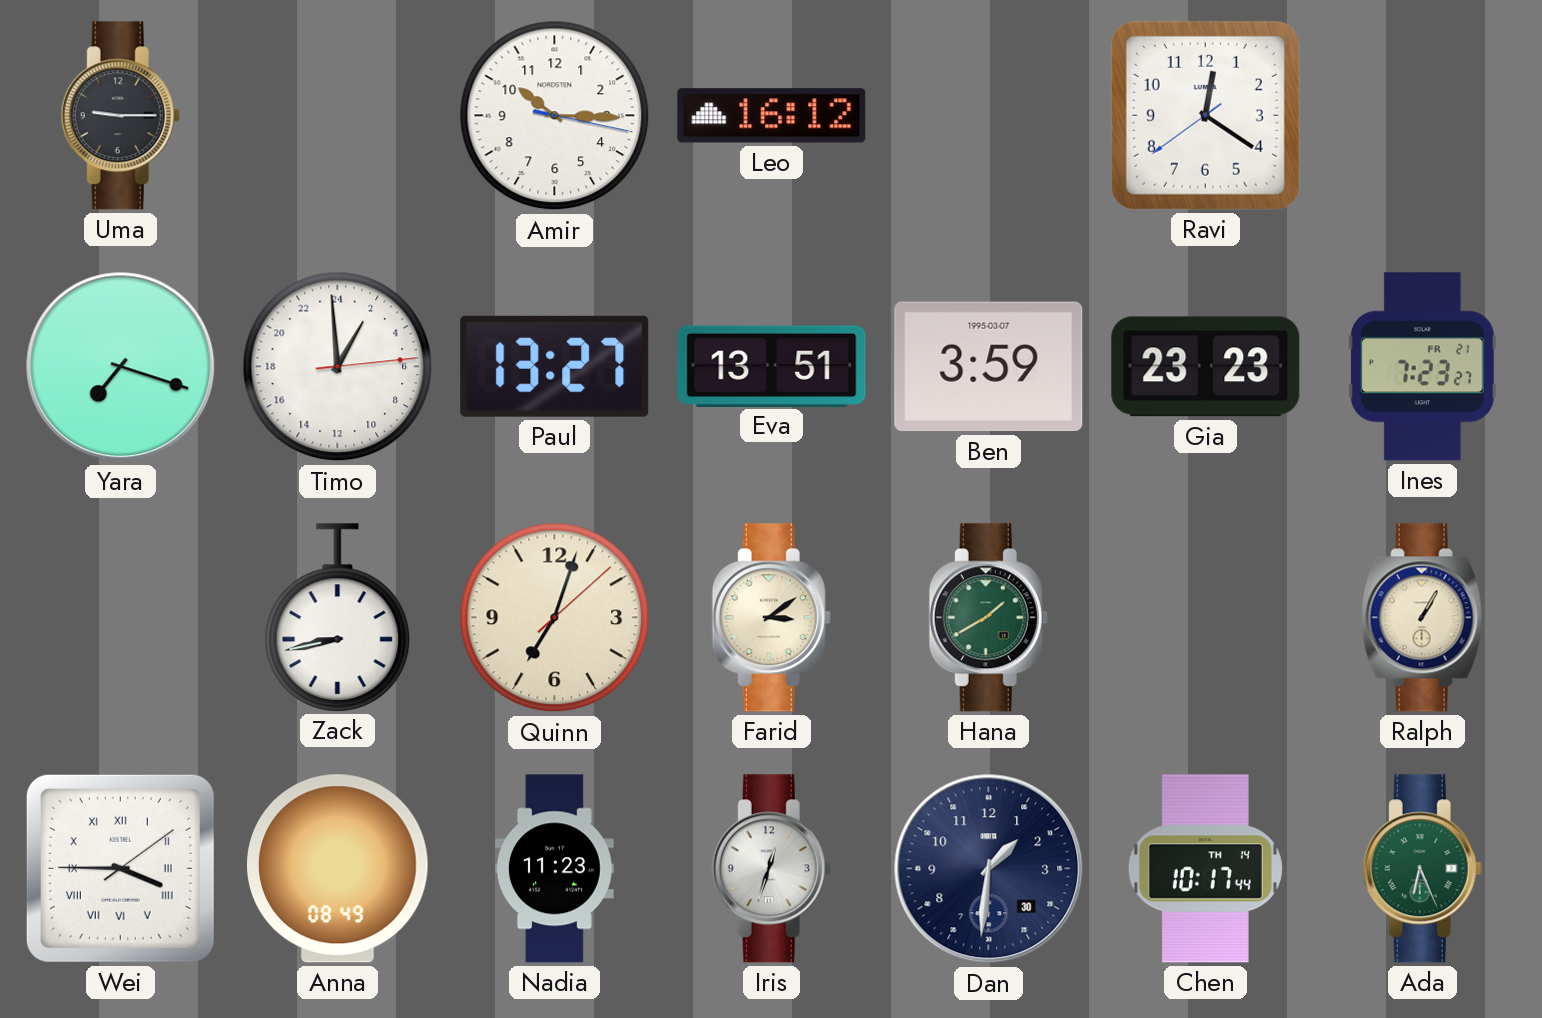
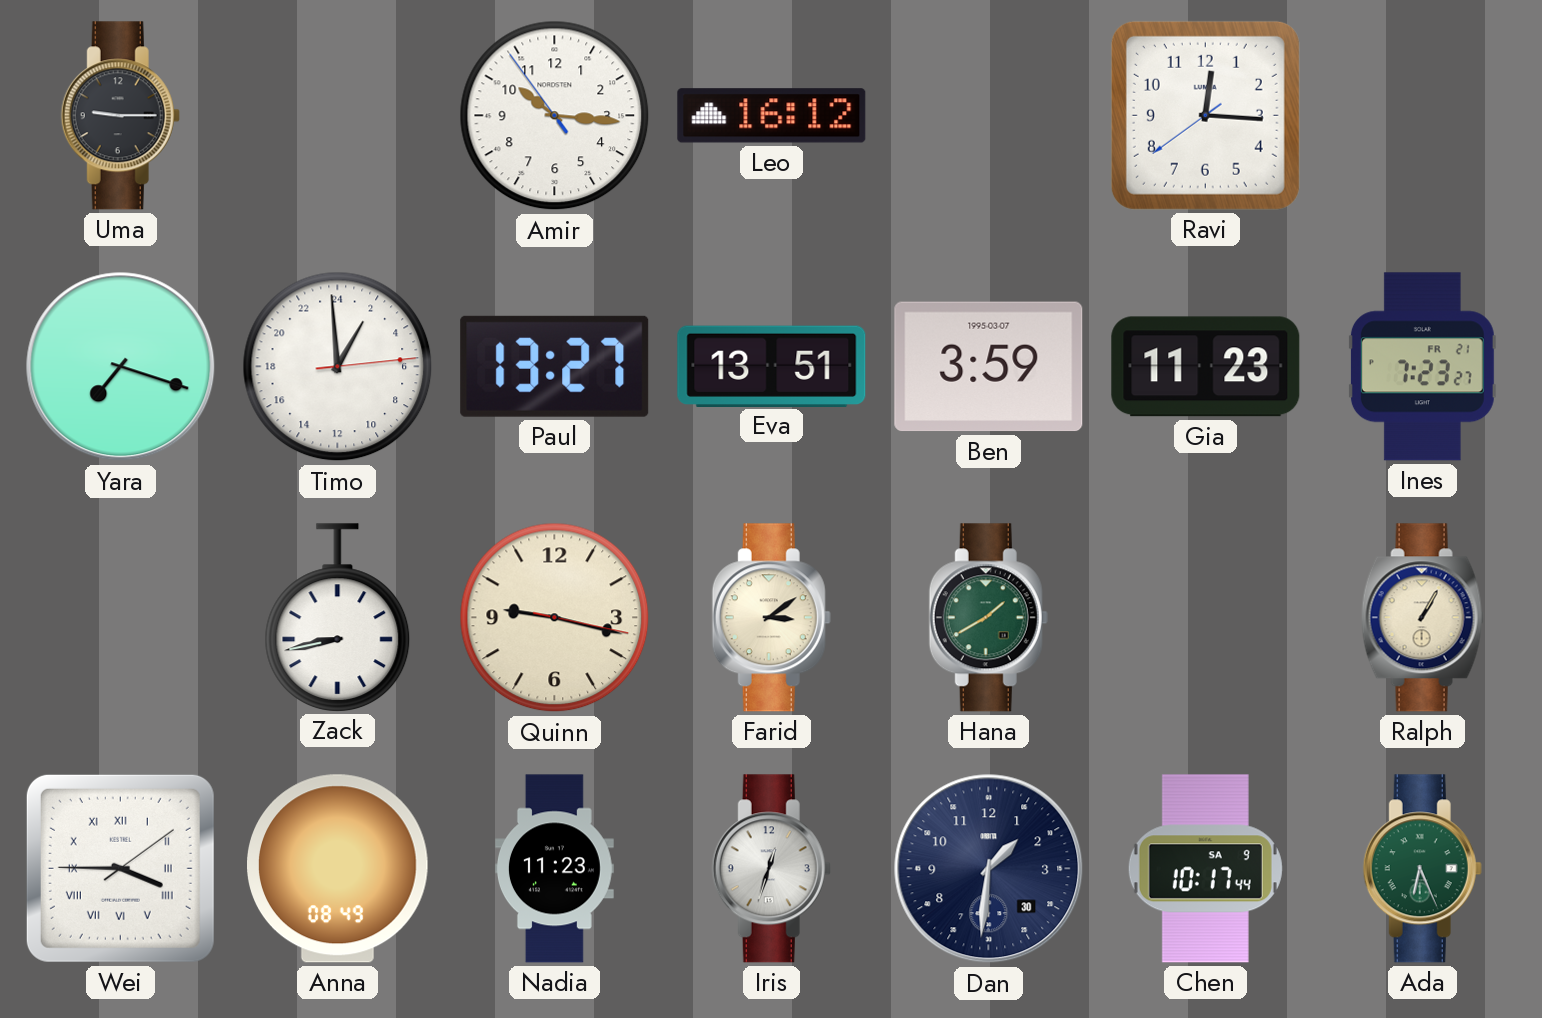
Amir: 10:15:17 -> 10:15:54 (555, 116)
Ravi: 12:20 -> 12:15 (1205, 115)
Gia: 23:23 -> 11:23 (1206, 367)
Quinn: 7:03 -> 9:17 (555, 618)
Chen date: TH 14 -> SA 9 (1205, 869)
